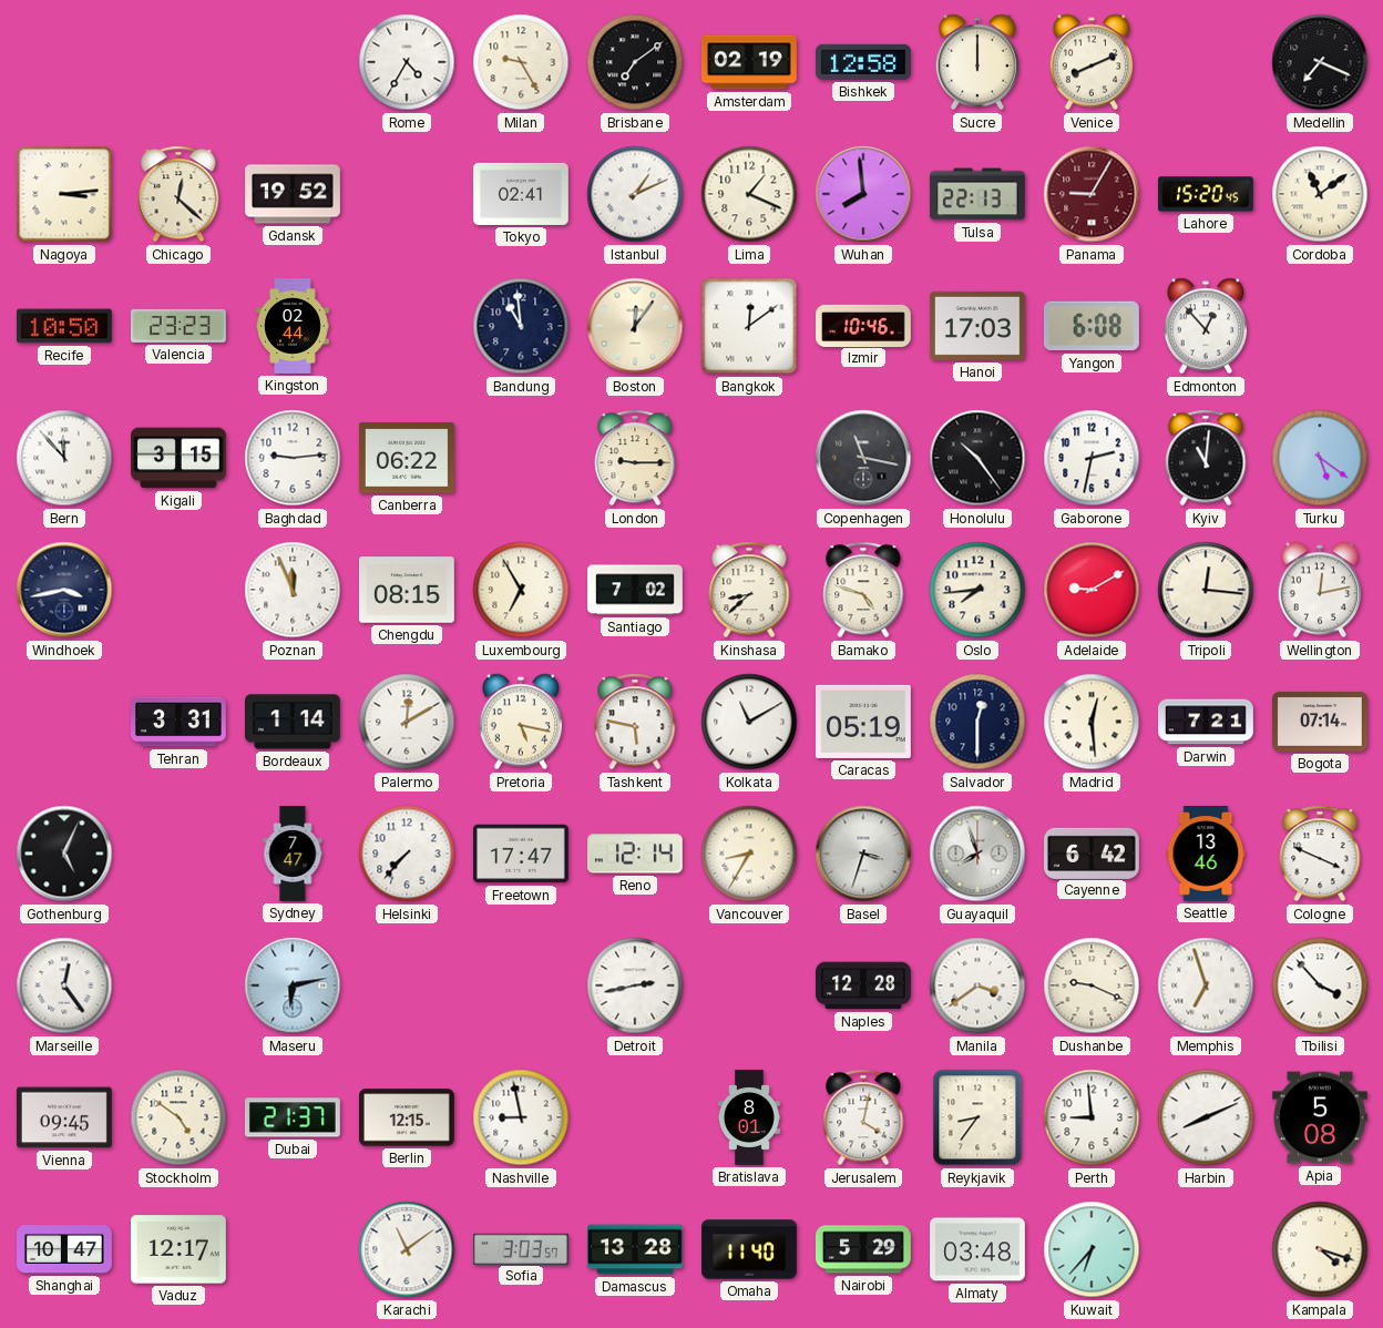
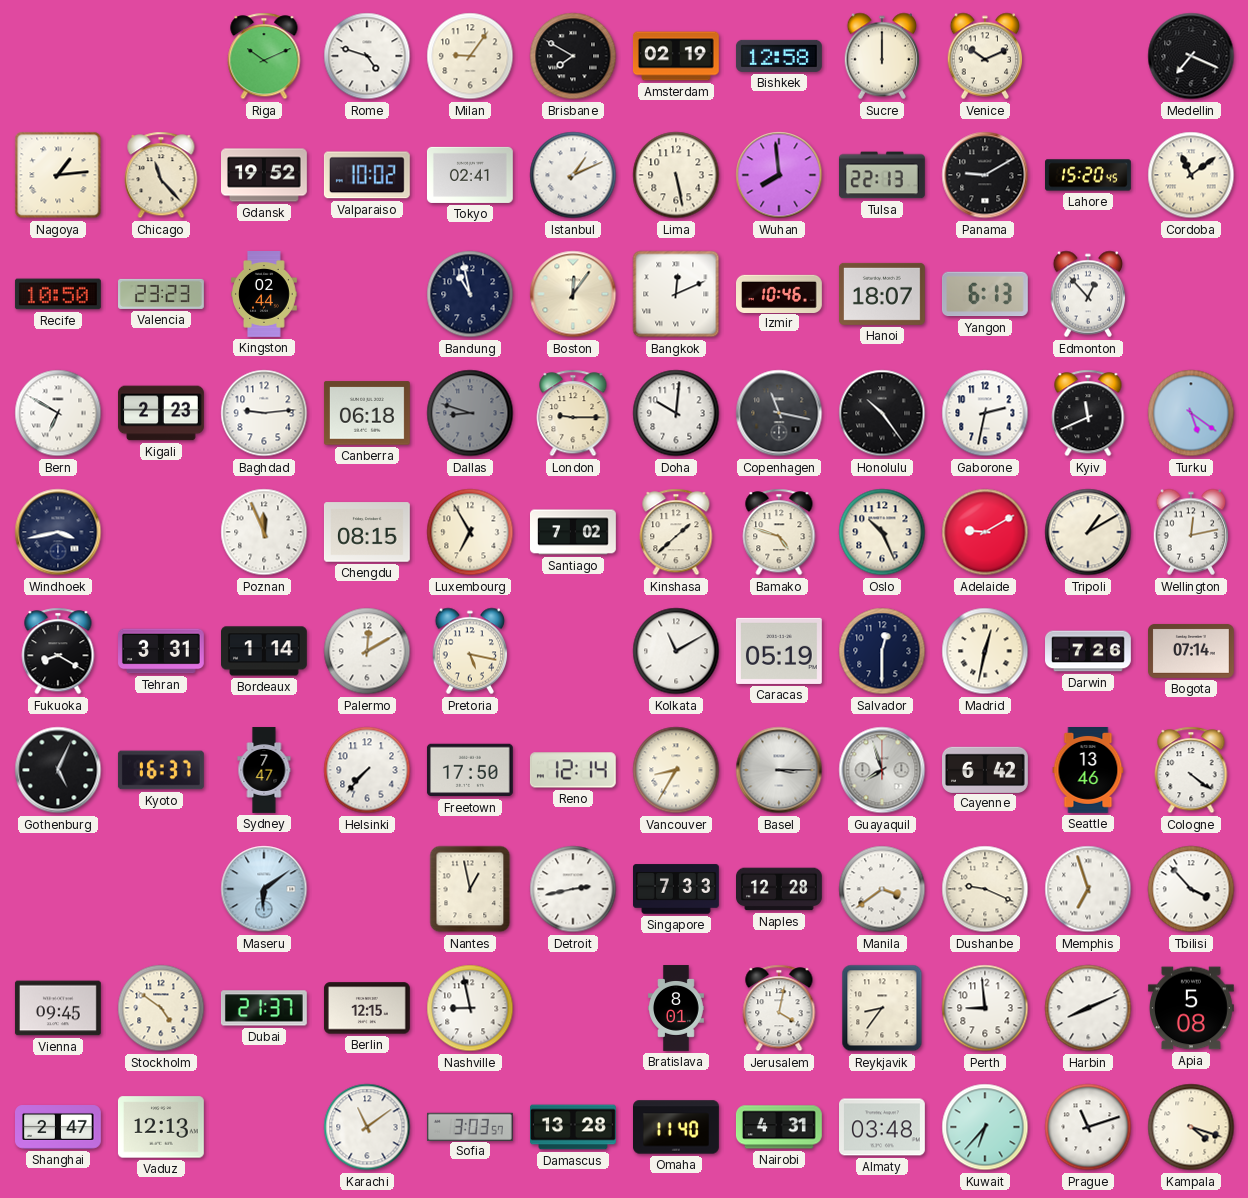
Riga: none -> 10:11 (264, 56)
Rome: 4:35 -> 4:48 (367, 56)
Milan: 9:25 -> 9:06 (470, 56)
Brisbane: 7:09 -> 7:50 (573, 56)
Venice: 8:11 -> 10:11 (985, 56)
Nagoya: 3:14 -> 1:14 (58, 175)
Chicago: 12:22 -> 11:23 (161, 175)
Valparaiso: none -> 10:02 (367, 175)
Lima: 1:19 -> 5:28 (676, 175)
Panama: 9:05 -> 9:10 (985, 175)
Panama dial: burgundy -> black (985, 175)
Bandung: 10:59 -> 10:58 (470, 294)
Bangkok: 12:09 -> 12:11 (676, 294)
Hanoi: 17:03 -> 18:07 (882, 294)
Yangon: 6:08 -> 6:13 (985, 294)
Bern: 11:53 -> 6:50 (58, 413)
Kigali: 3:15 -> 2:23 (162, 413)
Canberra: 06:22 -> 06:18 (367, 413)
Dallas: none -> 8:48 (470, 413)
Doha: none -> 10:01 (676, 413)
Kyiv: 11:01 -> 11:41 (1088, 413)
Kinshasa: 8:38 -> 1:38 (676, 532)
Oslo: 7:44 -> 10:26 (882, 532)
Tripoli: 12:16 -> 1:10 (1088, 532)
Fukuoka: none -> 8:20 (58, 651)
Tashkent: 5:47 -> none (635, 722)
Madrid: 12:29 -> 12:32 (985, 651)
Darwin: 7:21 -> 7:26 (1089, 651)
Kyoto: none -> 16:37 (161, 770)
Freetown: 17:47 -> 17:50 (470, 770)
Basel: 3:33 -> 3:15 (779, 770)
Cologne: 3:49 -> 4:21 (1191, 770)
Marseille: 12:24 -> none (64, 985)
Maseru: 6:13 -> 6:09 (264, 889)
Nantes: none -> 12:58 (470, 889)
Singapore: none -> 7:33 (677, 889)
Shanghai: 10:47 -> 2:47 (59, 1128)
Vaduz: 12:17 -> 12:13 (161, 1127)
Nairobi: 5:29 -> 4:31 (779, 1127)
Prague: none -> 11:12 (1088, 1127)
